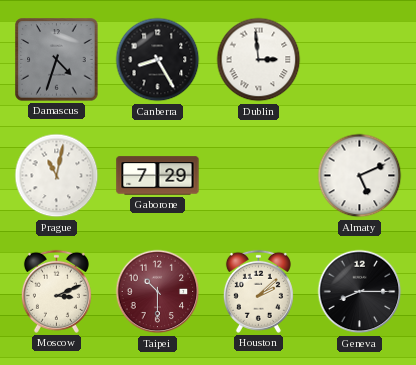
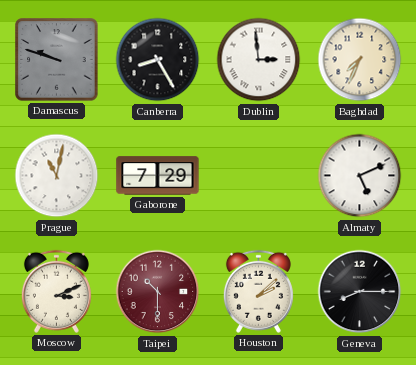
Damascus: 4:33 -> 9:48 (57, 60)
Baghdad: none -> 7:34 (360, 60)
